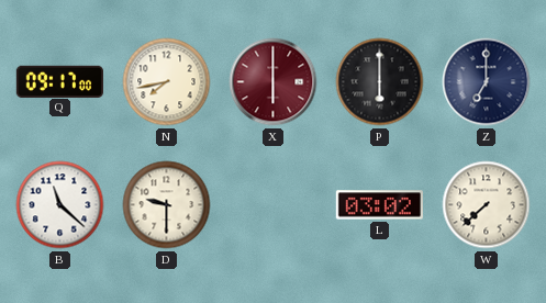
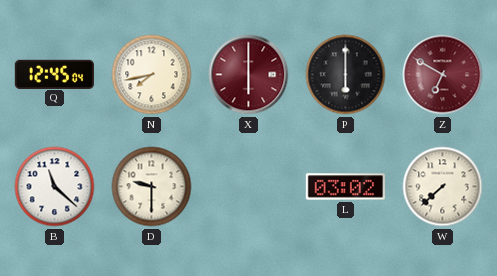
Q: 09:17 -> 12:45 (54, 74)
Z: 7:00 -> 6:50 (443, 75)
Z dial: navy -> burgundy (443, 75)
